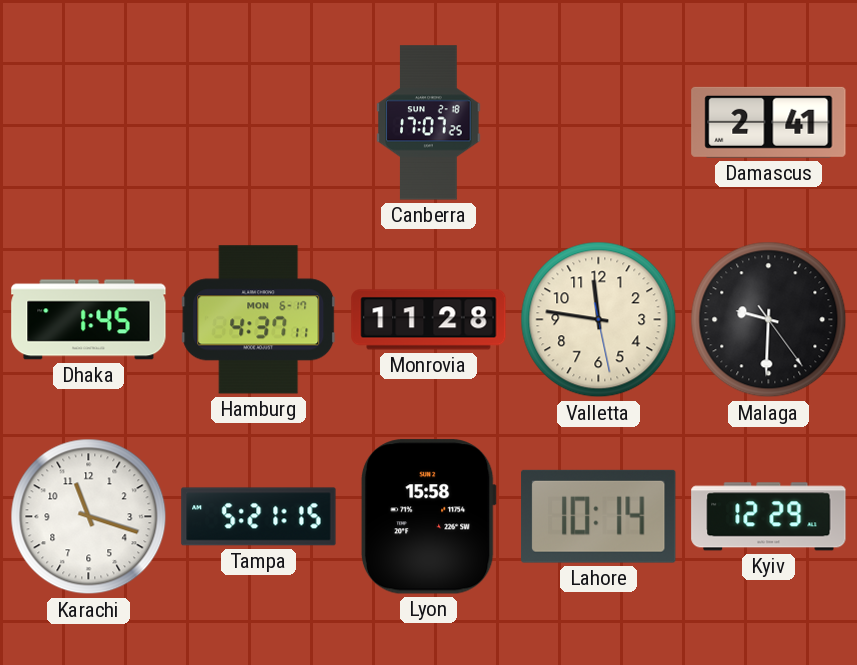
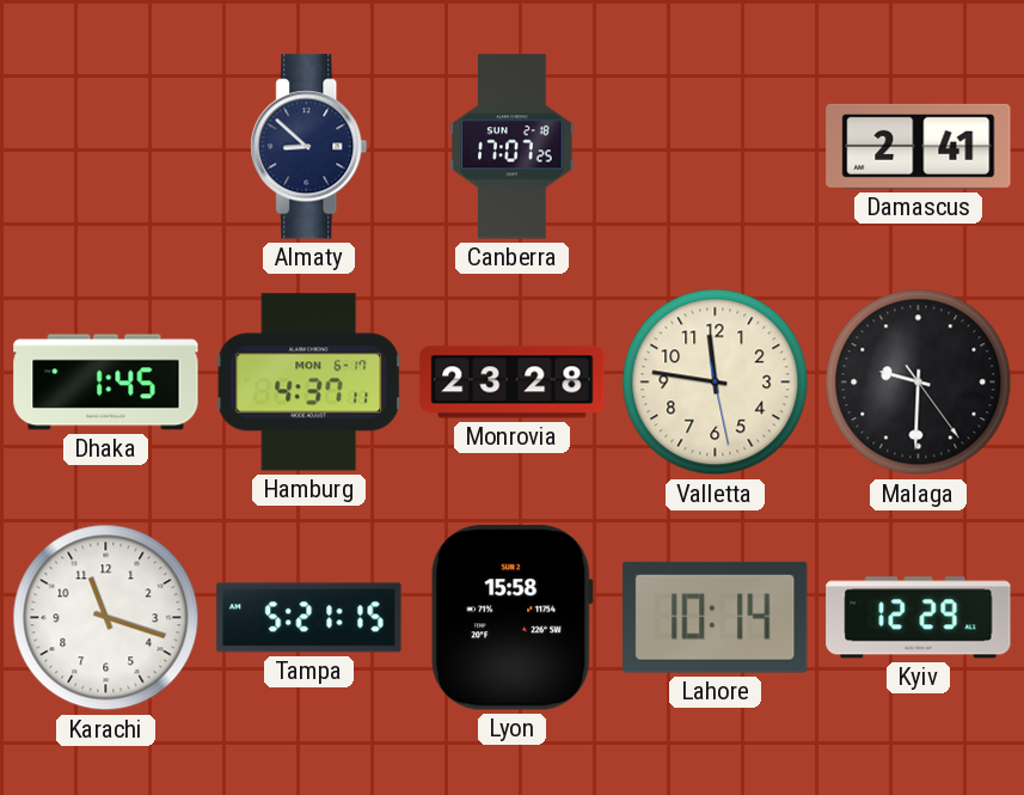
Almaty: none -> 8:52 (309, 147)
Monrovia: 11:28 -> 23:28 (513, 383)
